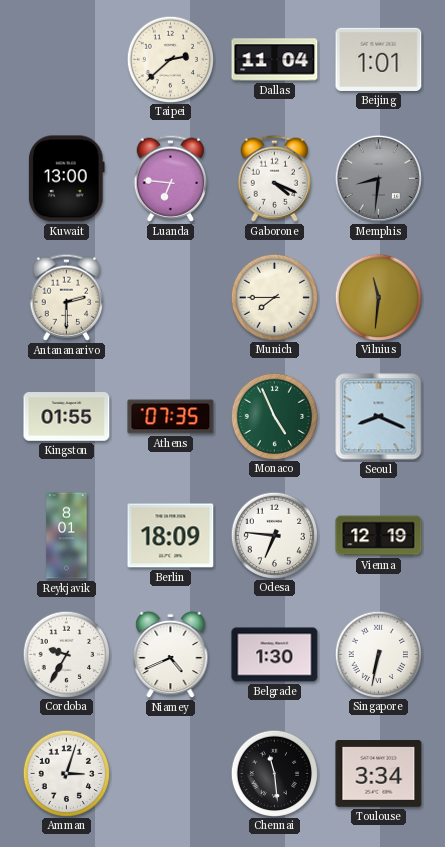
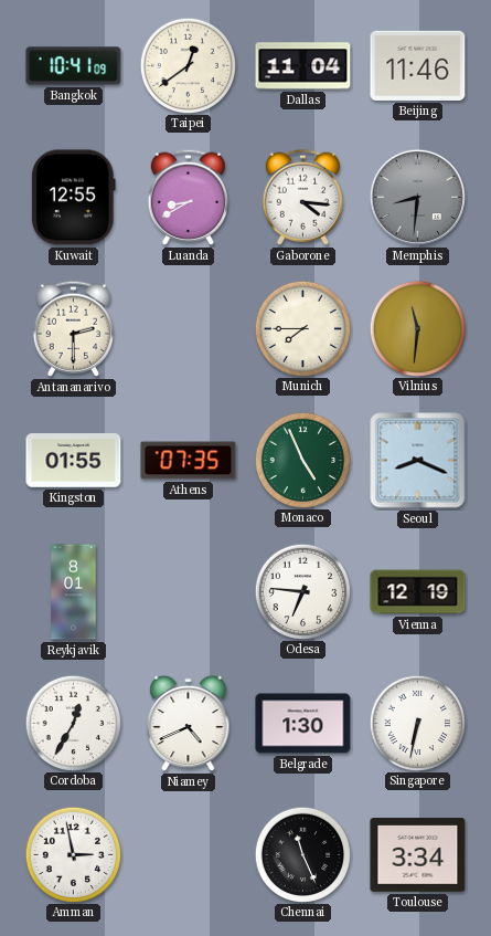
Bangkok: none -> 10:41 (74, 66)
Taipei: 2:38 -> 12:39 (188, 65)
Beijing: 1:01 -> 11:46 (418, 65)
Kuwait: 13:00 -> 12:55 (73, 198)
Luanda: 6:46 -> 8:40 (189, 197)
Gaborone: 4:19 -> 4:16 (303, 197)
Berlin: 18:09 -> none (171, 536)
Cordoba: 9:35 -> 12:35 (73, 723)
Amman: 3:03 -> 2:58 (73, 854)
Chennai: 11:29 -> 11:26 (302, 854)
